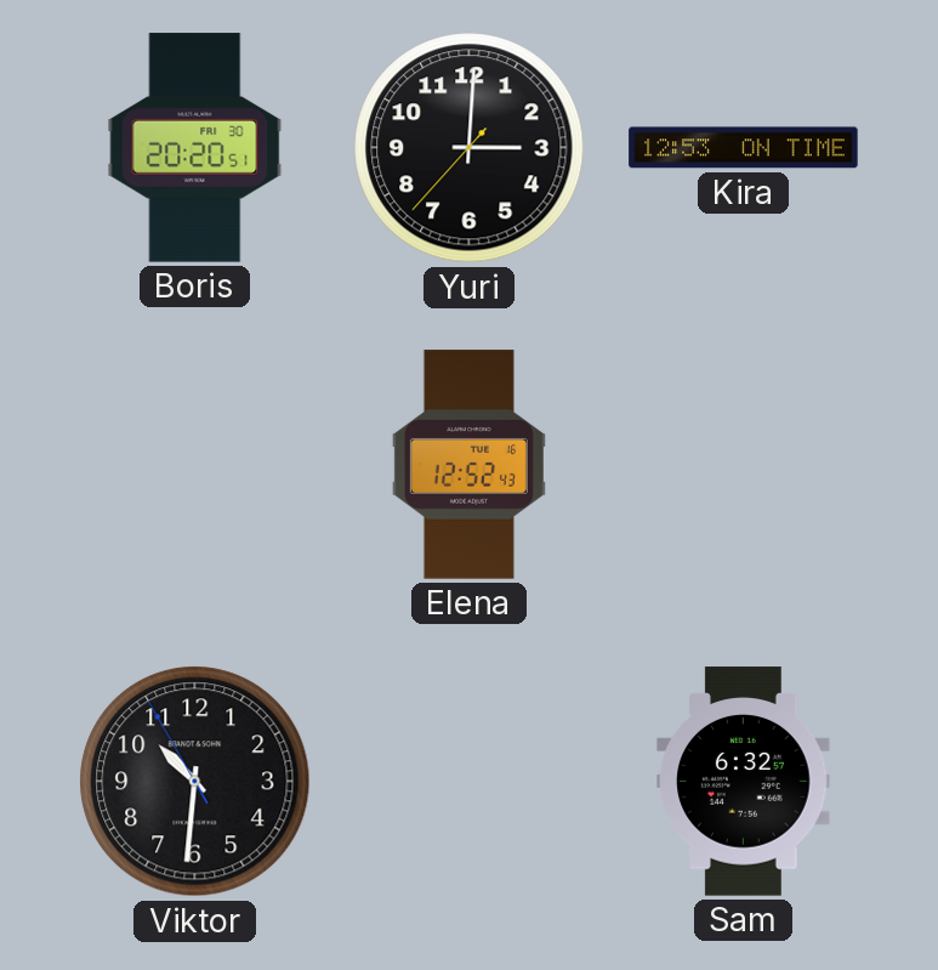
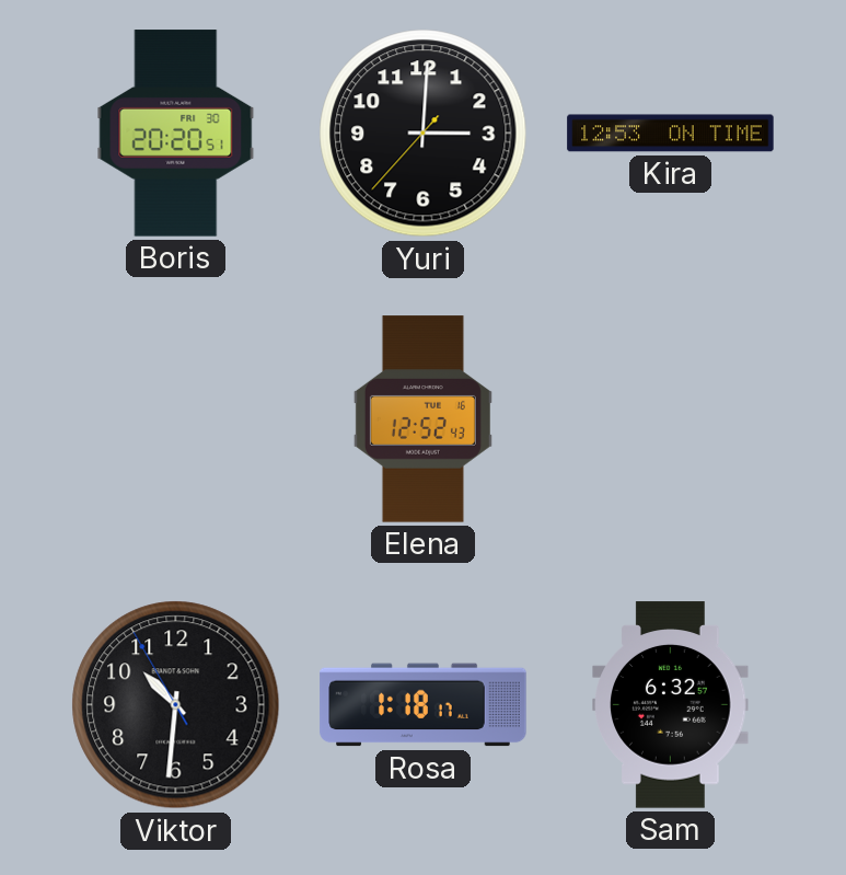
Rosa: none -> 1:18 (424, 705)
